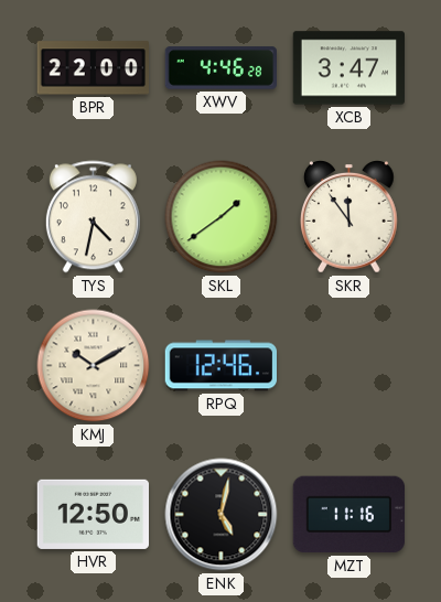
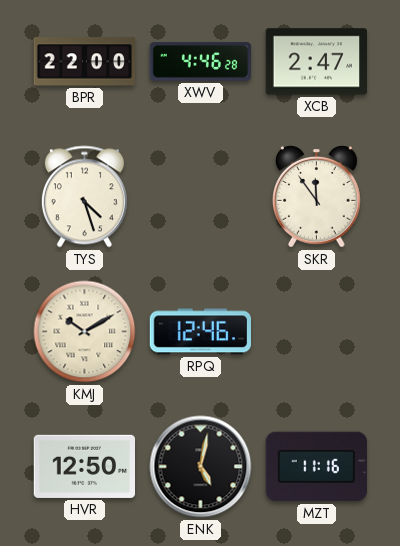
XCB: 3:47 -> 2:47 (316, 62)
TYS: 4:32 -> 4:27 (84, 197)
SKL: 1:39 -> none (222, 217)
